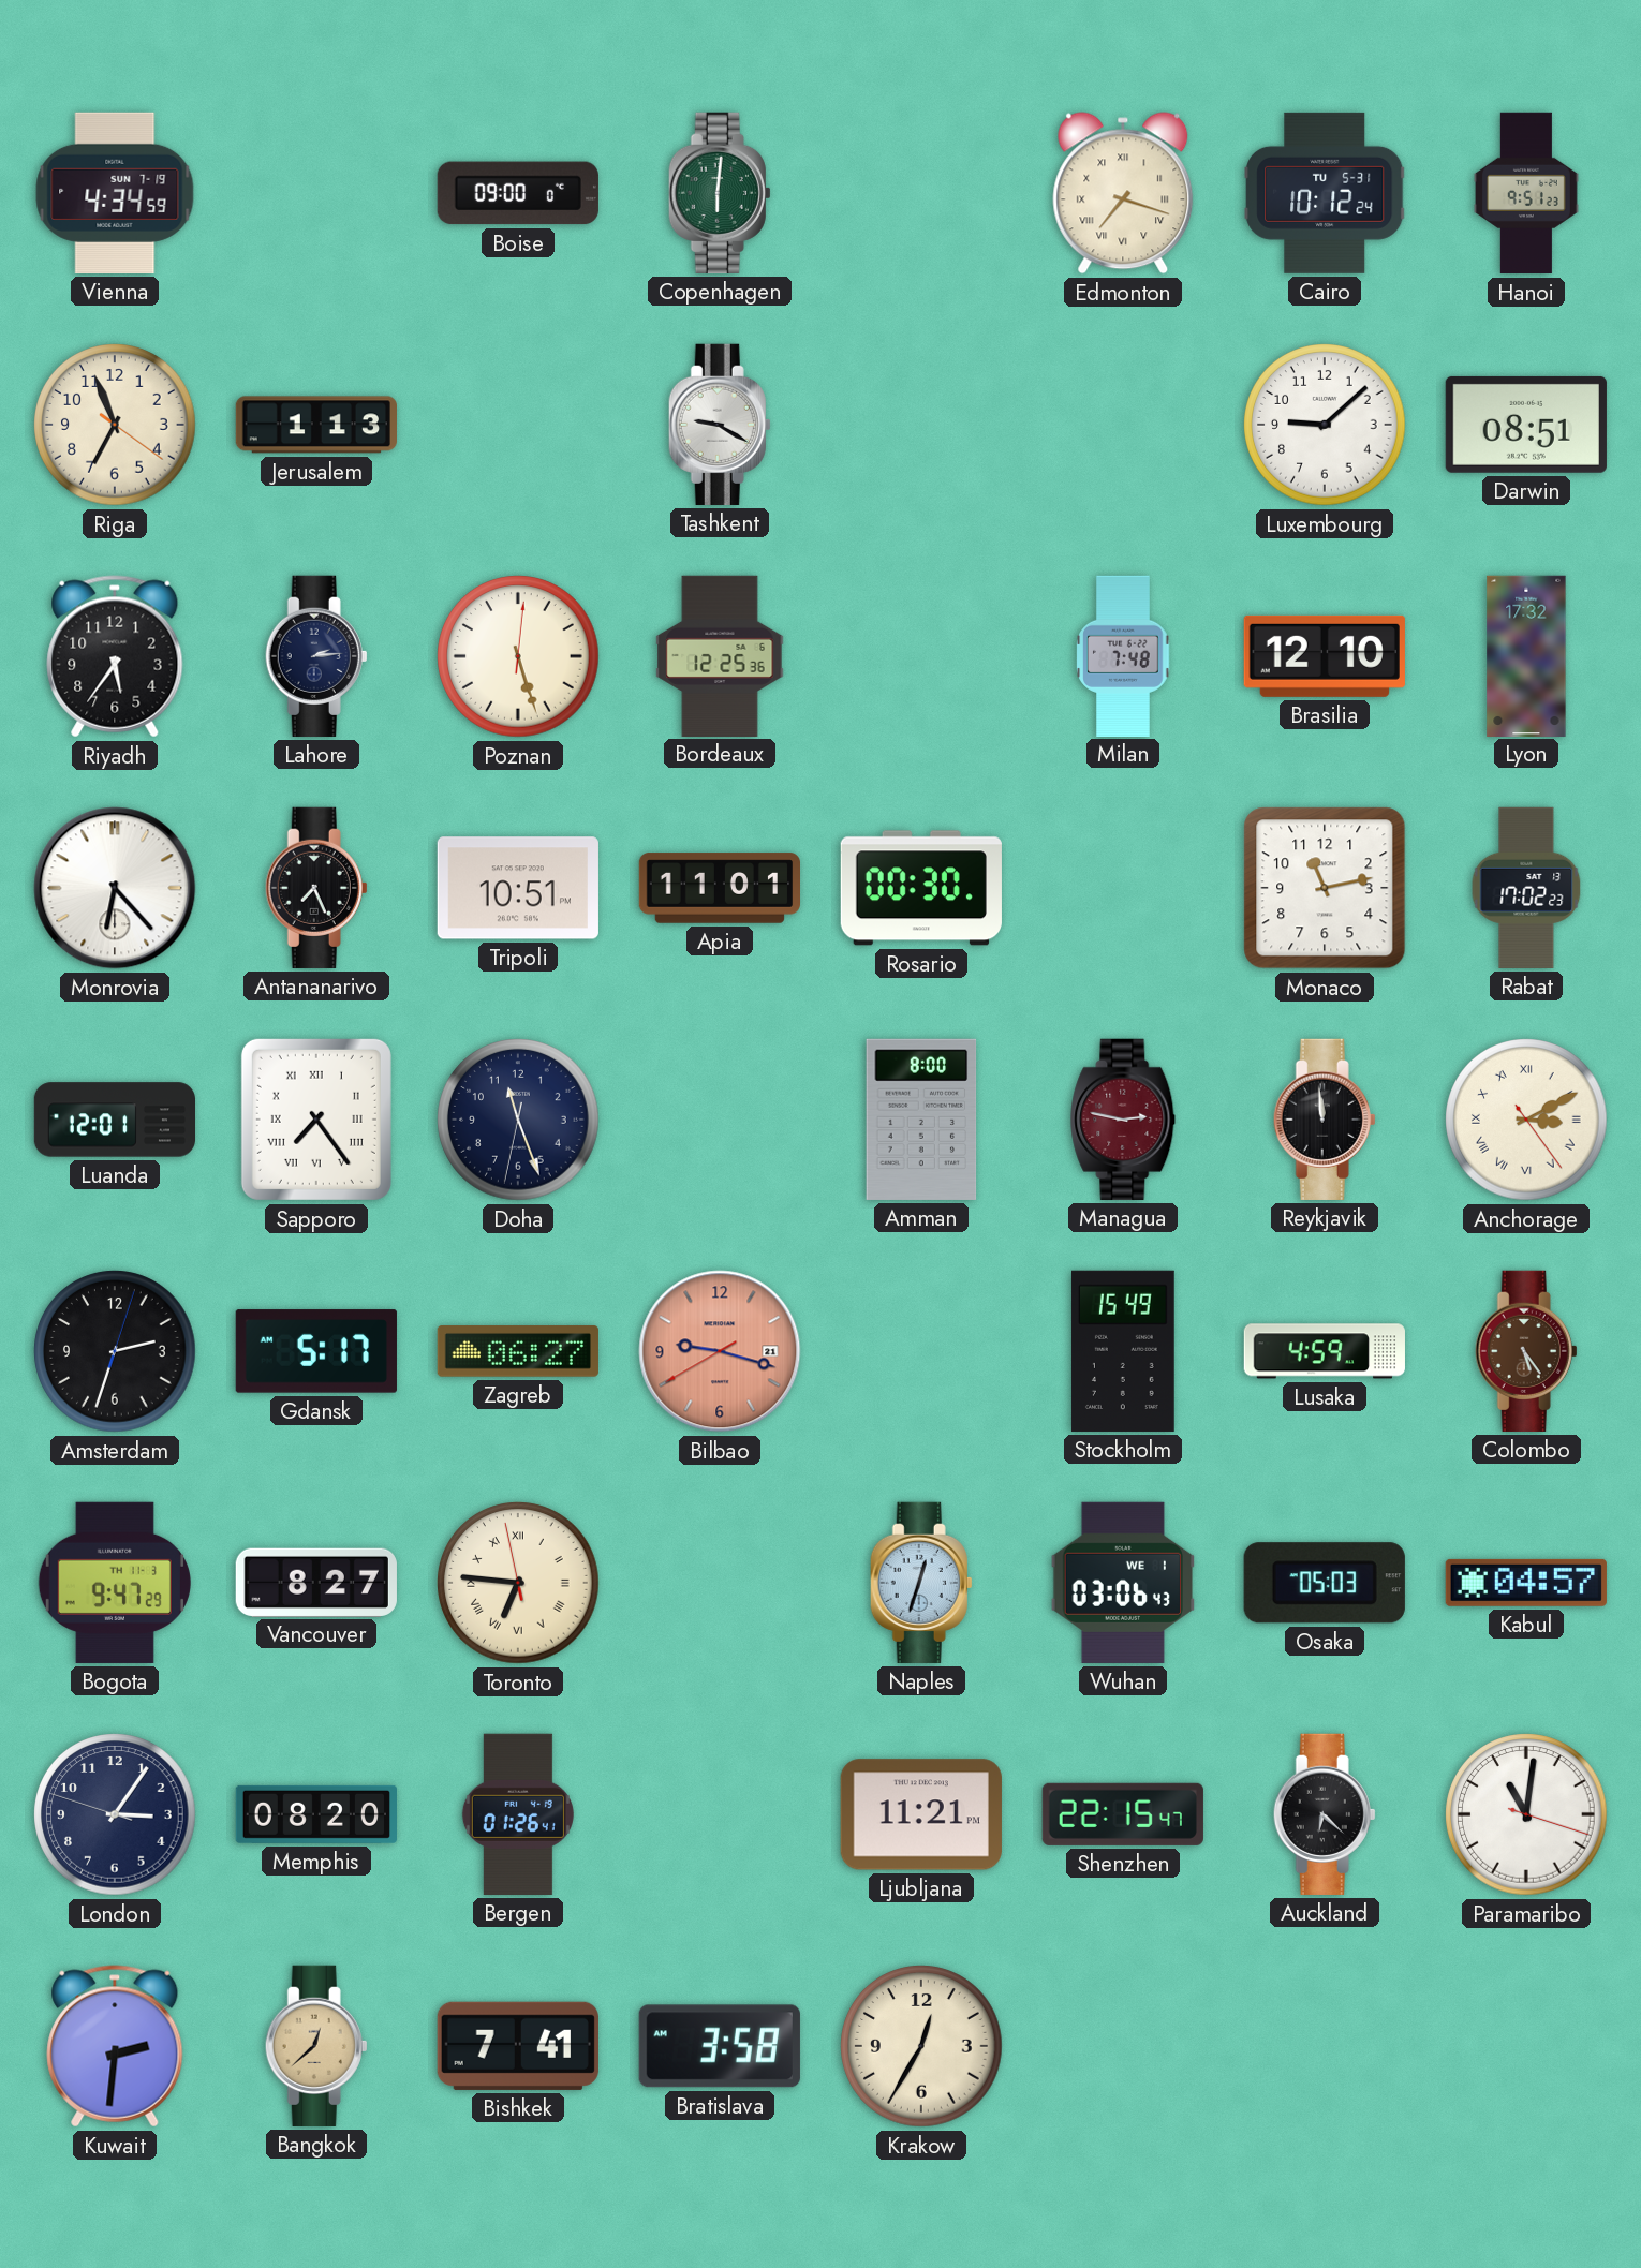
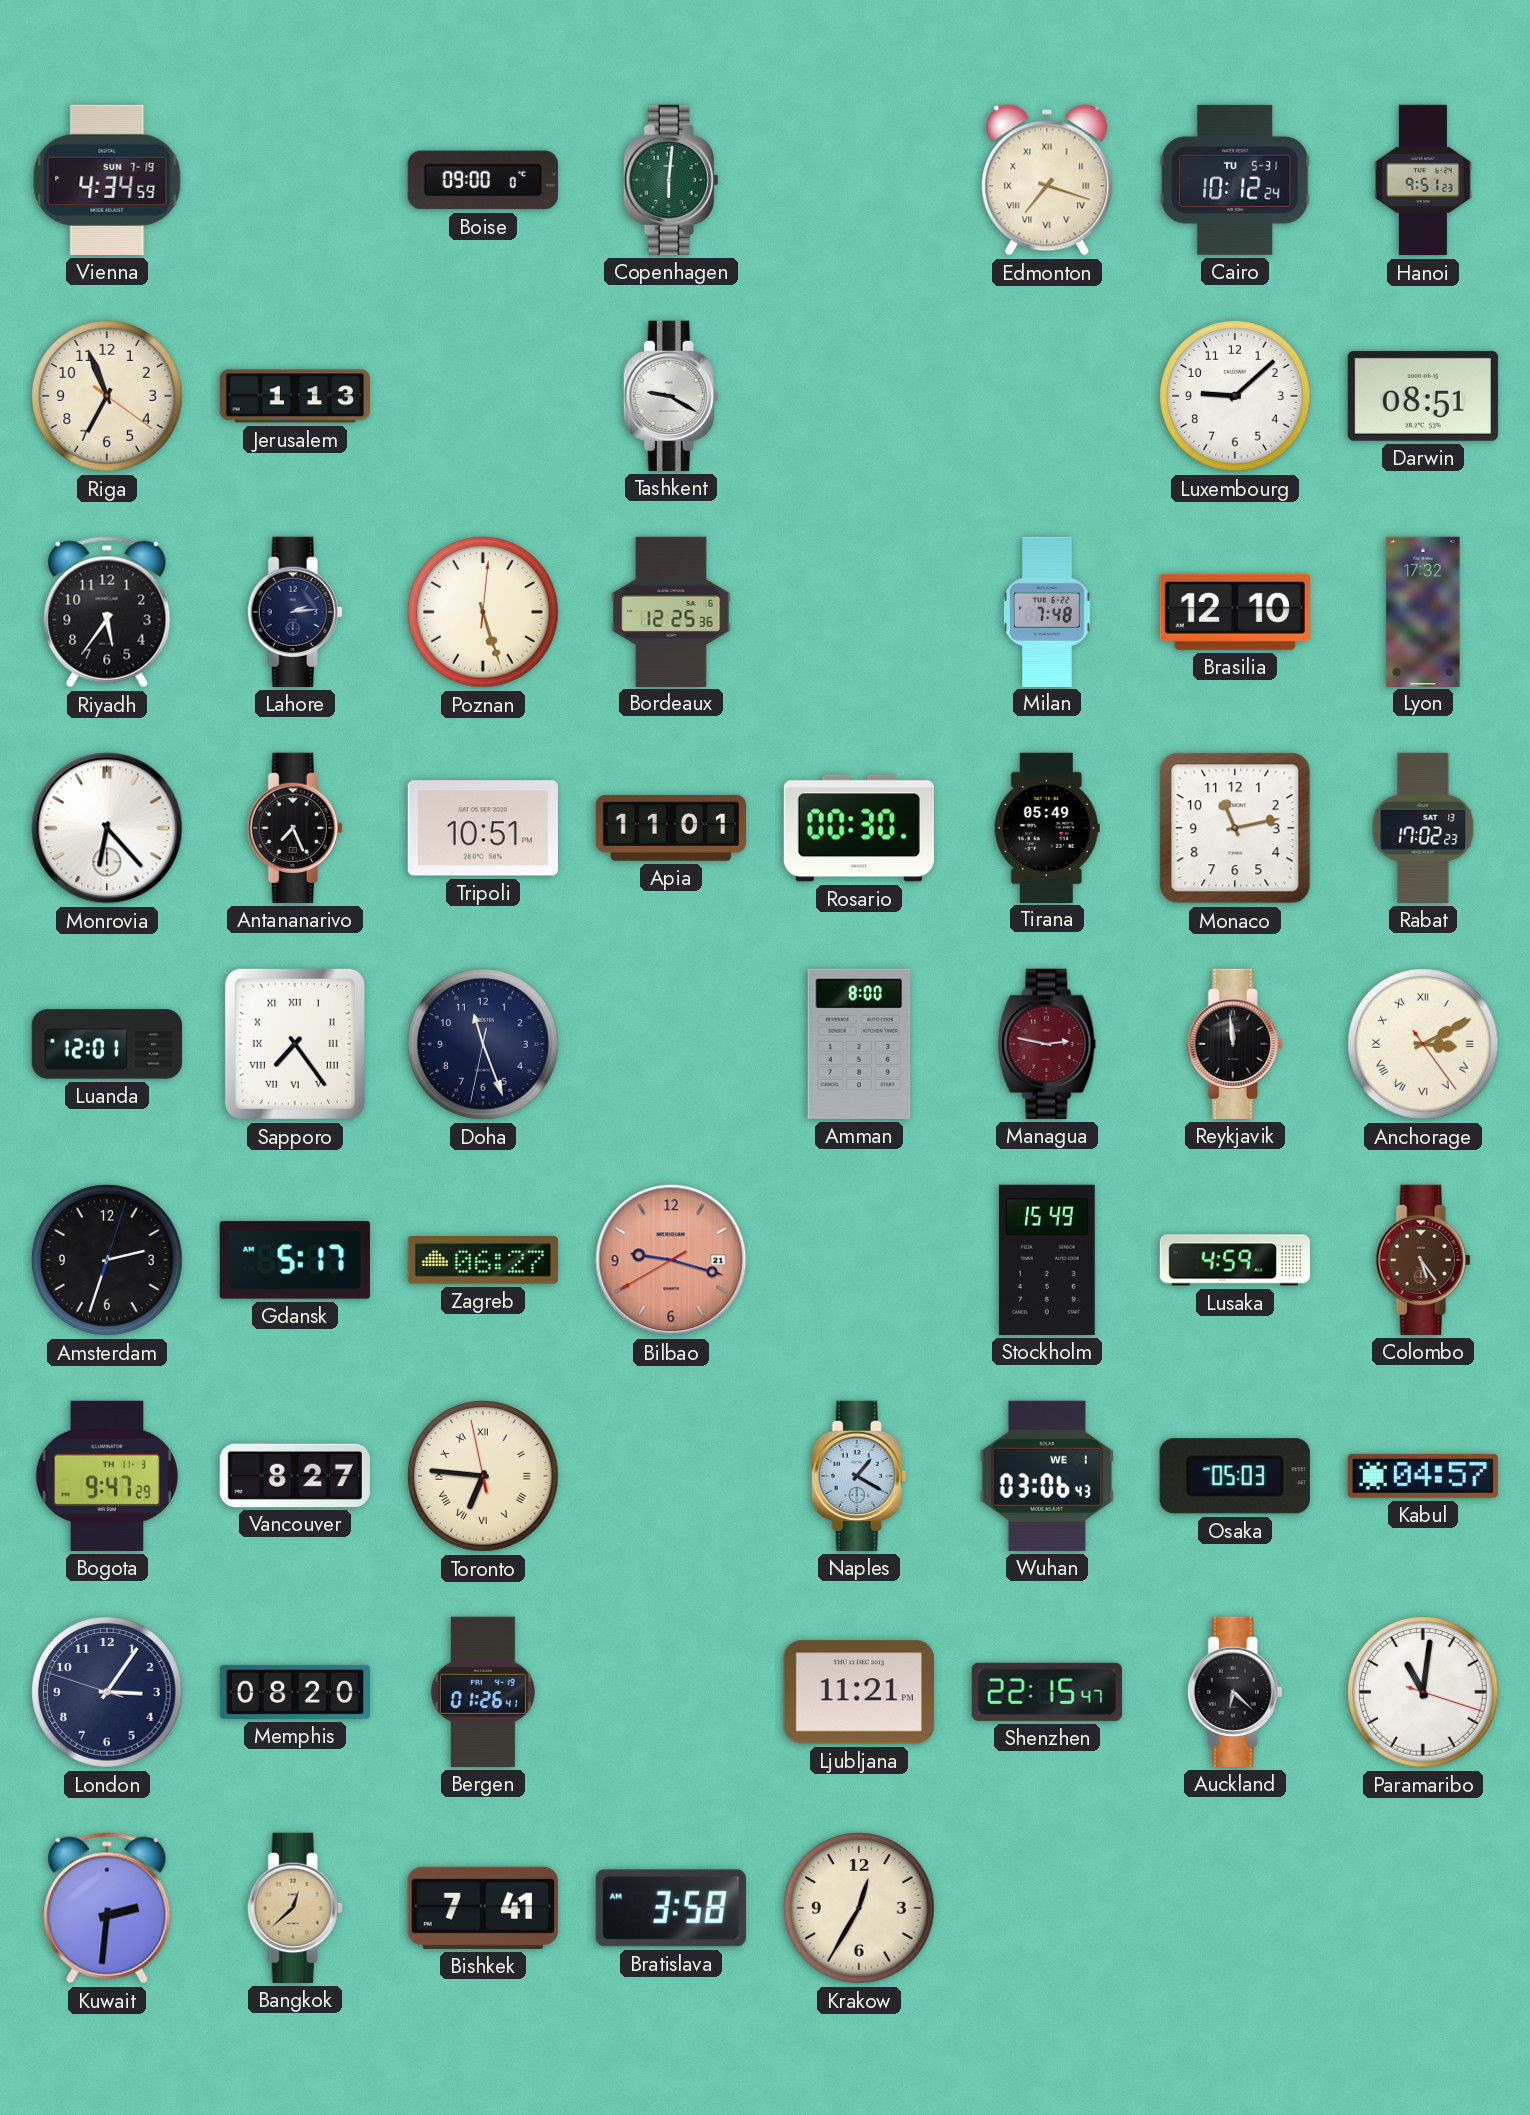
Tirana: none -> 05:49 (1047, 827)
Naples: 12:33 -> 1:20 (859, 1476)
